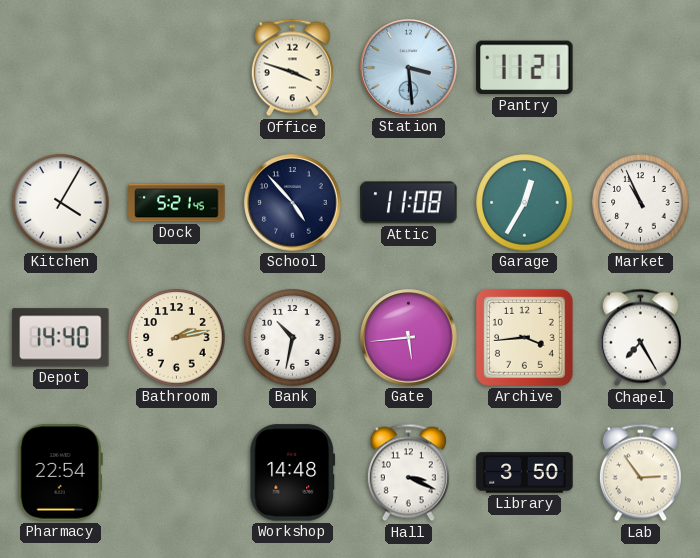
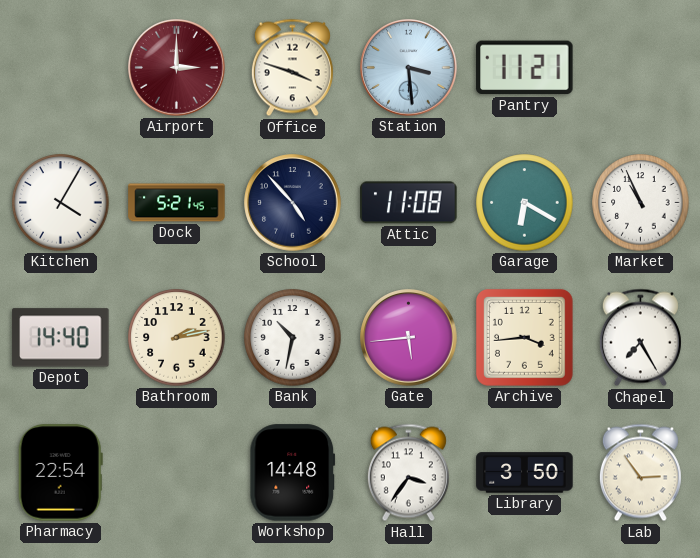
Airport: none -> 3:00 (177, 68)
Garage: 12:35 -> 6:20 (525, 203)
Hall: 3:19 -> 3:36 (408, 473)
